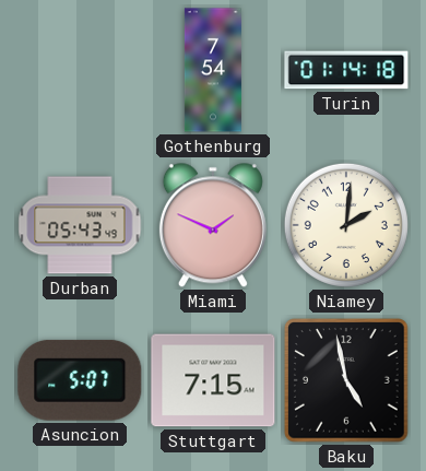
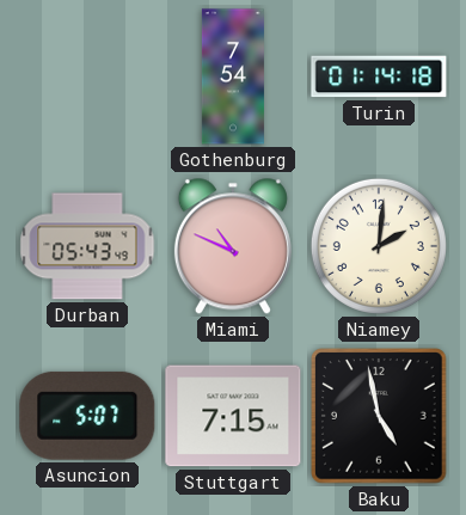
Miami: 1:49 -> 10:49 (233, 246)
